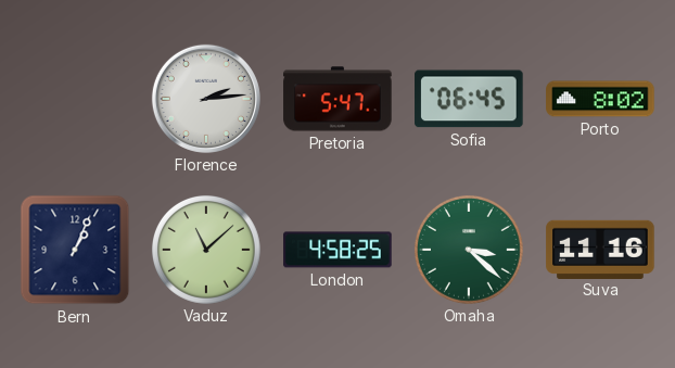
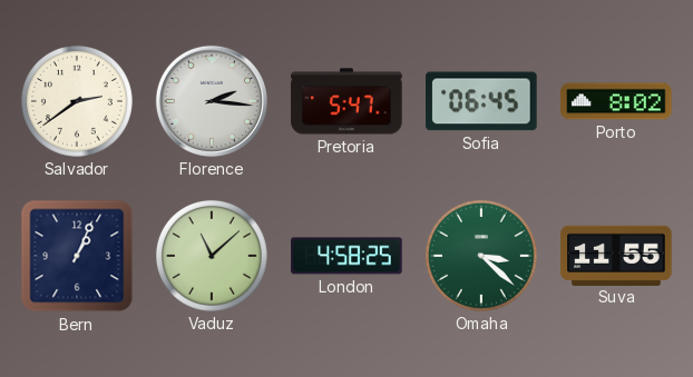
Salvador: none -> 2:39 (77, 101)
Florence: 2:14 -> 2:16 (212, 101)
Suva: 11:16 -> 11:55 (616, 255)
